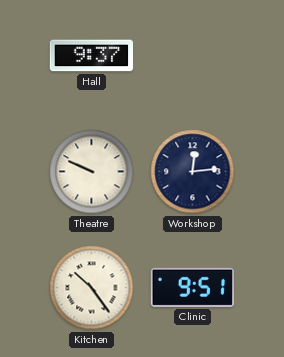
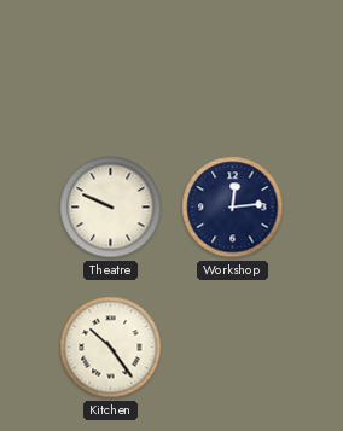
Hall: 9:37 -> none (92, 56)
Clinic: 9:51 -> none (192, 287)
